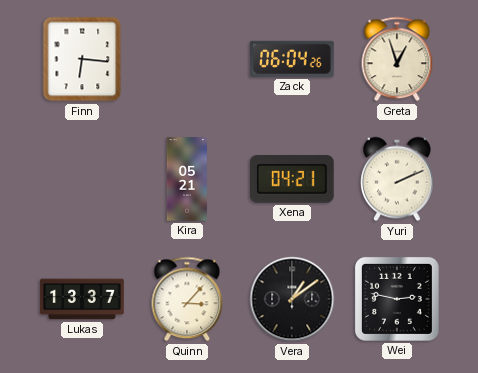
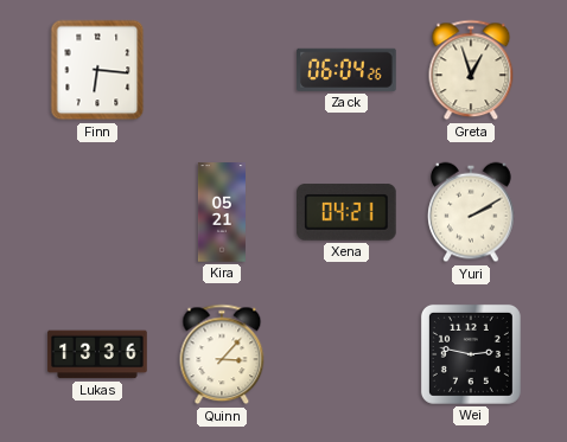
Yuri: 2:11 -> 2:10 (471, 212)
Lukas: 13:37 -> 13:36 (97, 354)
Vera: 1:09 -> none (292, 299)
